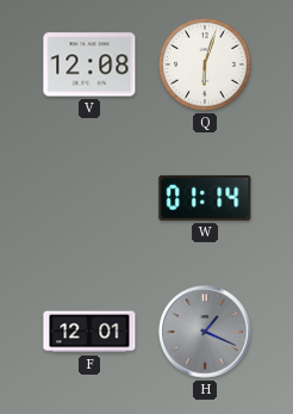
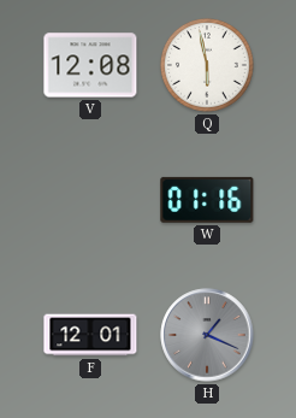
Q: 6:03 -> 5:58 (207, 65)
W: 01:14 -> 01:16 (207, 200)
